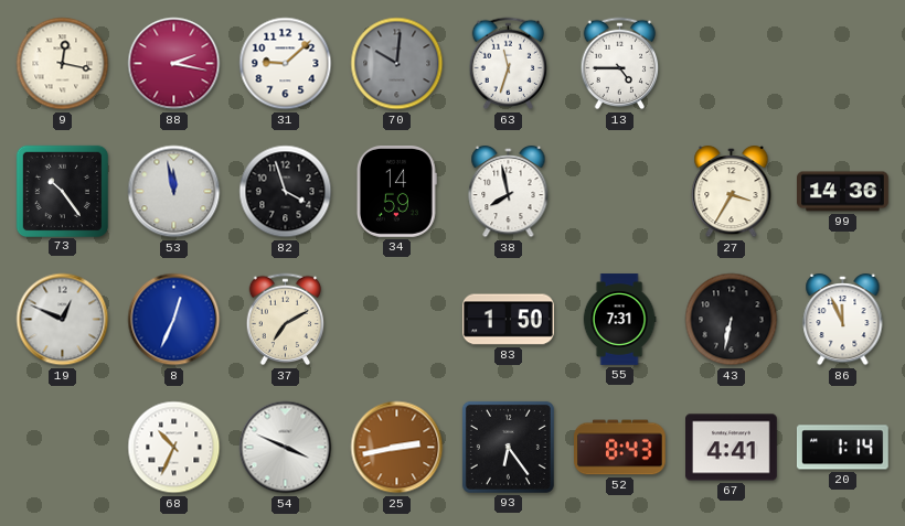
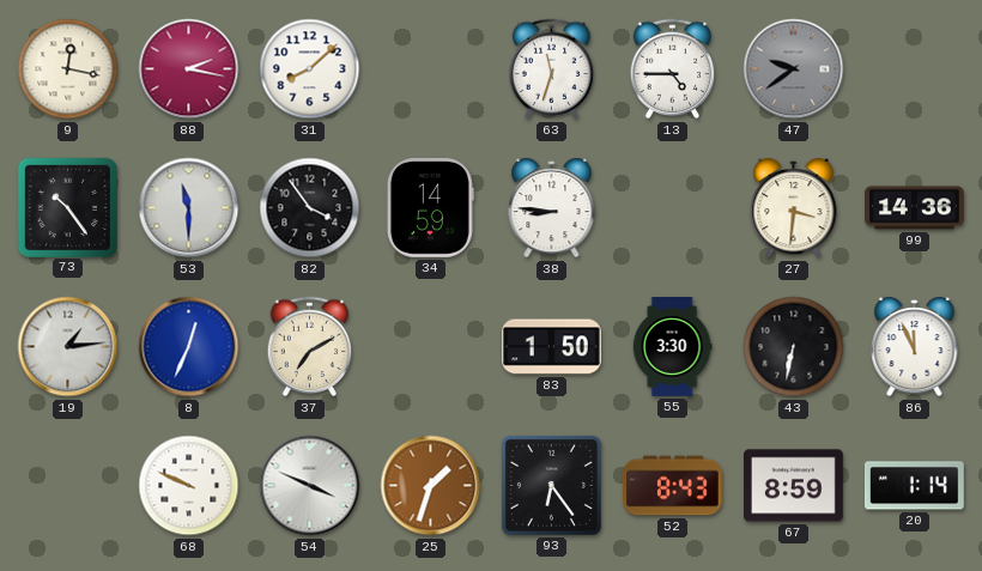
31: 9:08 -> 8:08 (310, 69)
70: 10:01 -> none (397, 64)
47: none -> 9:39 (794, 69)
53: 11:58 -> 11:30 (189, 208)
82: 3:57 -> 3:54 (310, 208)
38: 7:58 -> 8:46 (552, 208)
27: 3:35 -> 3:31 (794, 208)
19: 12:49 -> 1:14 (68, 347)
55: 7:31 -> 3:30 (672, 347)
68: 10:34 -> 9:49 (189, 486)
25: 2:43 -> 1:33 (431, 486)
67: 4:41 -> 8:59 (794, 486)
